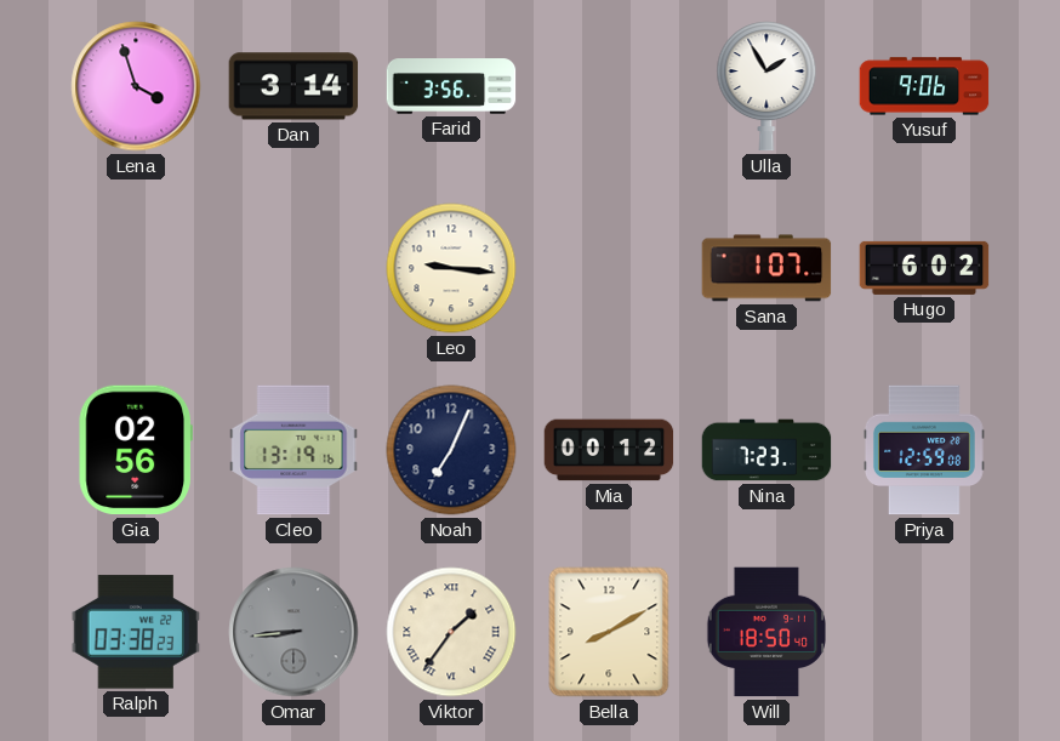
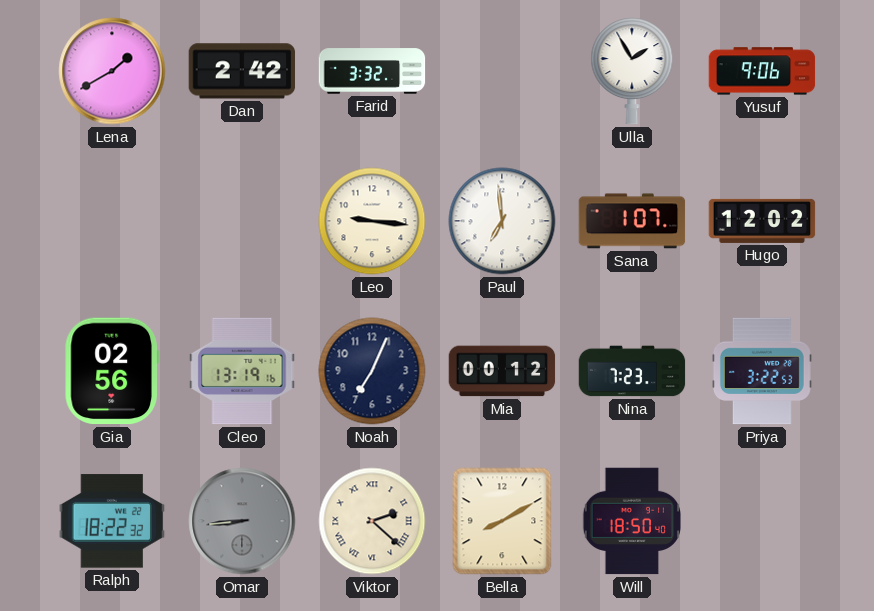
Lena: 3:57 -> 1:40 (112, 71)
Dan: 3:14 -> 2:42 (242, 71)
Farid: 3:56 -> 3:32 (372, 71)
Paul: none -> 6:59 (502, 221)
Hugo: 6:02 -> 12:02 (762, 221)
Priya: 12:59 -> 3:22 (762, 371)
Ralph: 03:38 -> 18:22 (112, 521)
Viktor: 1:36 -> 2:22 (372, 521)
